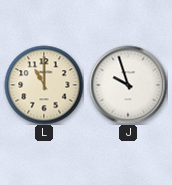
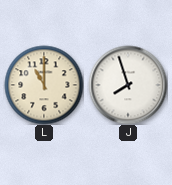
J: 9:57 -> 7:57 (128, 85)
